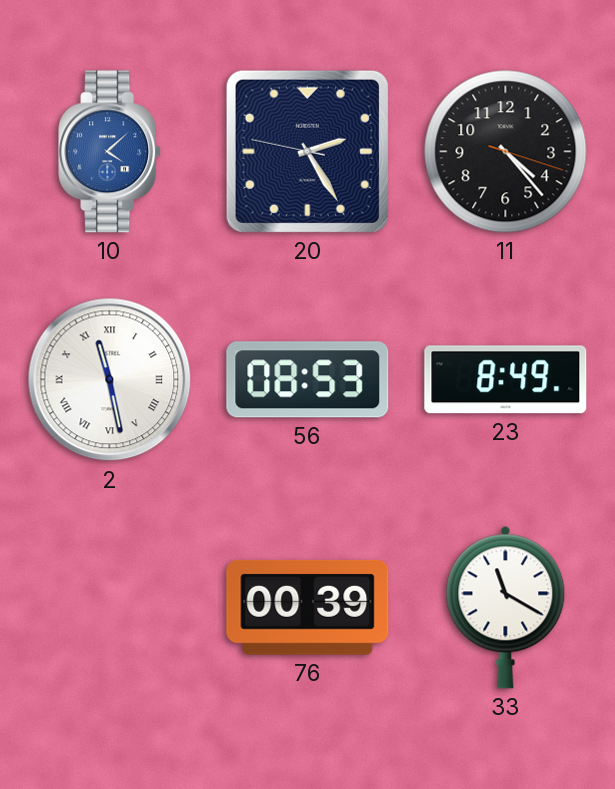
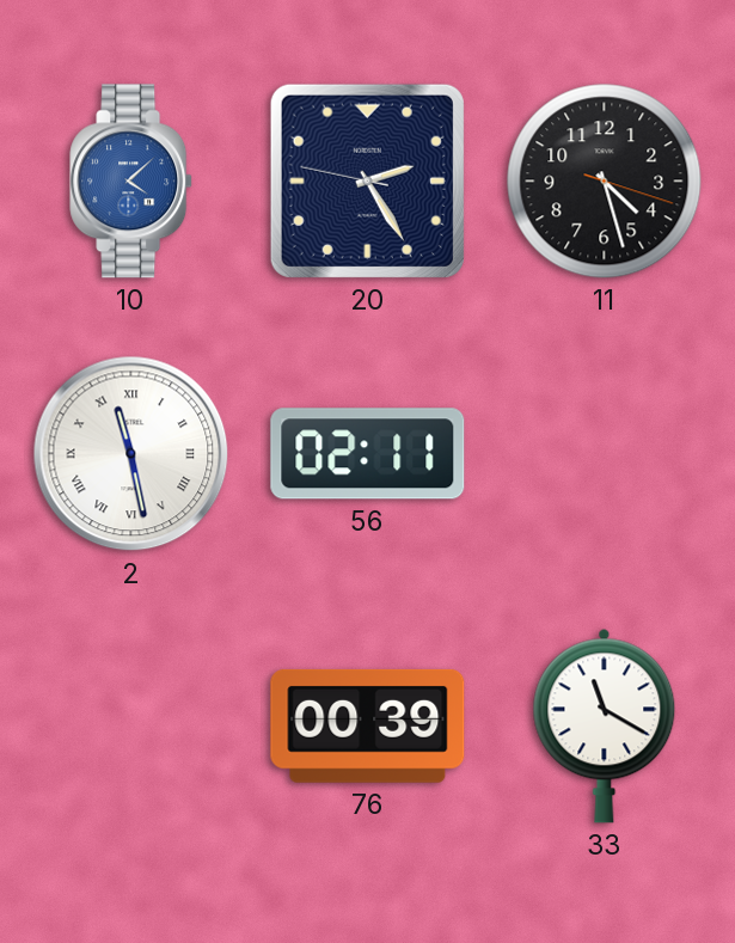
11: 4:23 -> 4:27 (605, 182)
56: 08:53 -> 02:11 (368, 454)
23: 8:49 -> none (506, 380)
